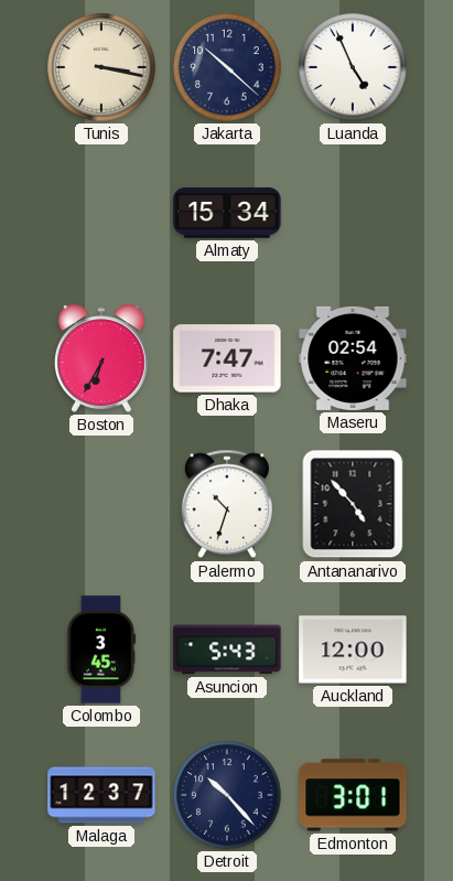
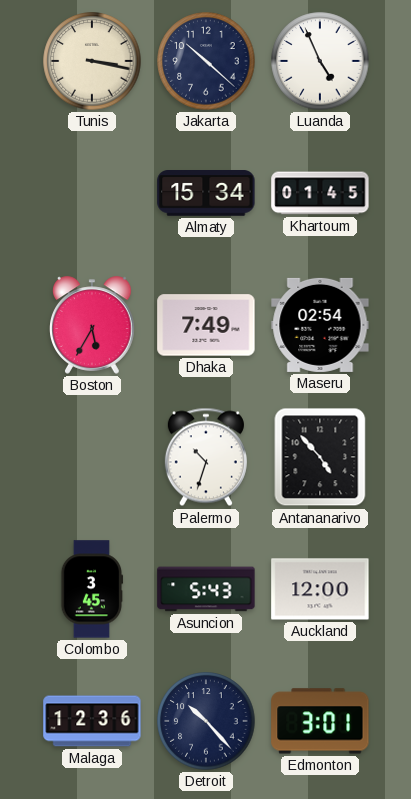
Khartoum: none -> 01:45 (320, 193)
Boston: 6:35 -> 5:35 (93, 325)
Dhaka: 7:47 -> 7:49 (206, 325)
Malaga: 12:37 -> 12:36 (92, 721)
